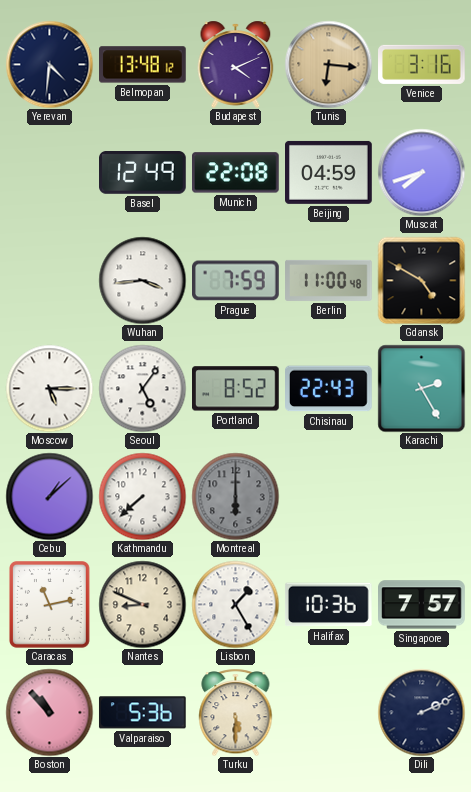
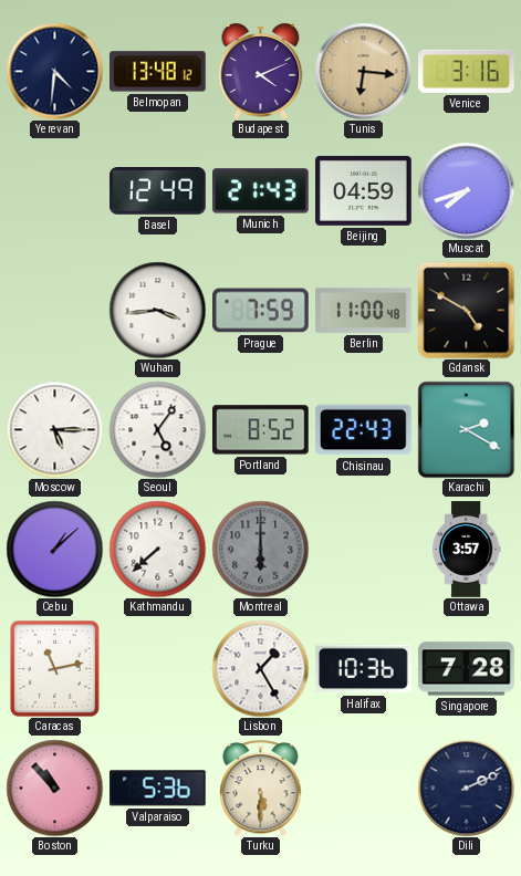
Munich: 22:08 -> 21:43 (261, 191)
Karachi: 2:25 -> 2:20 (466, 429)
Ottawa: none -> 3:57 (466, 550)
Nantes: 8:49 -> none (142, 604)
Singapore: 7:57 -> 7:28 (467, 669)
